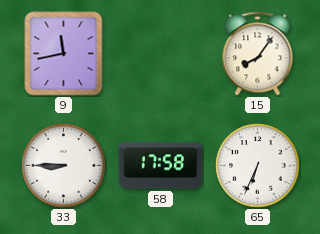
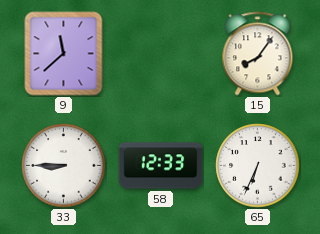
9: 11:43 -> 11:38 (64, 54)
58: 17:58 -> 12:33 (161, 166)
